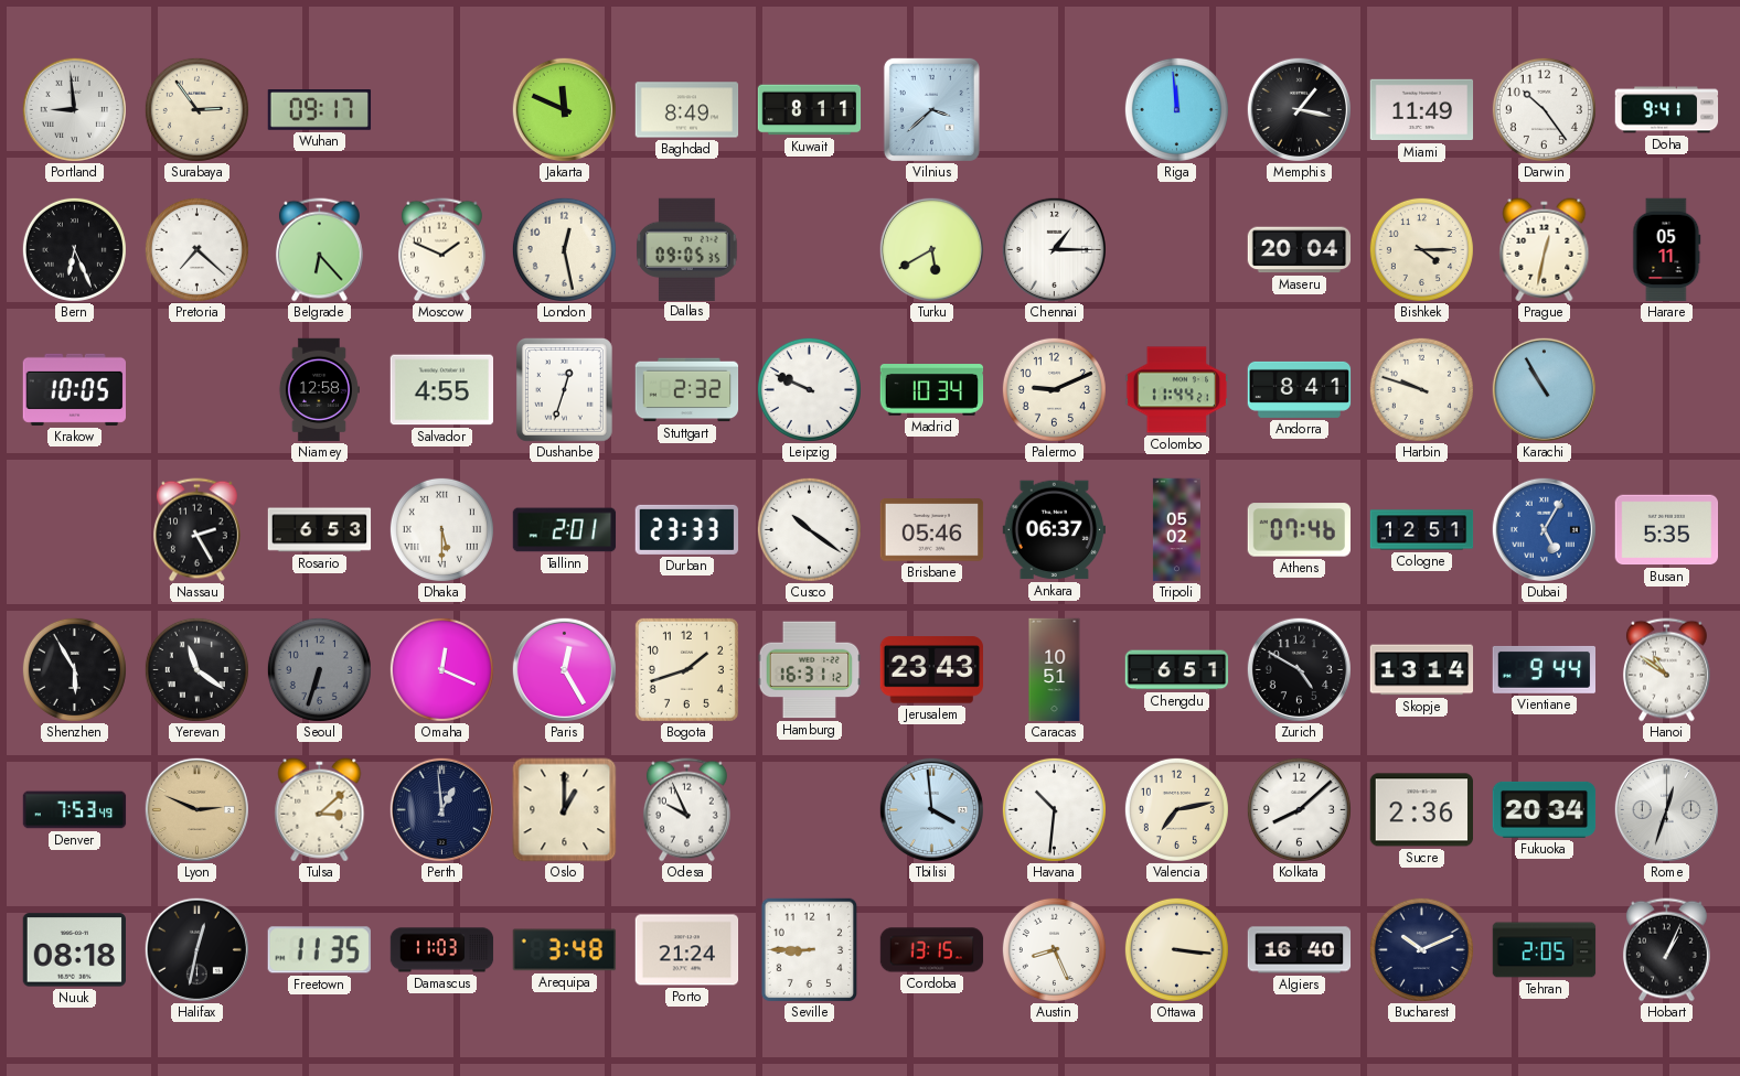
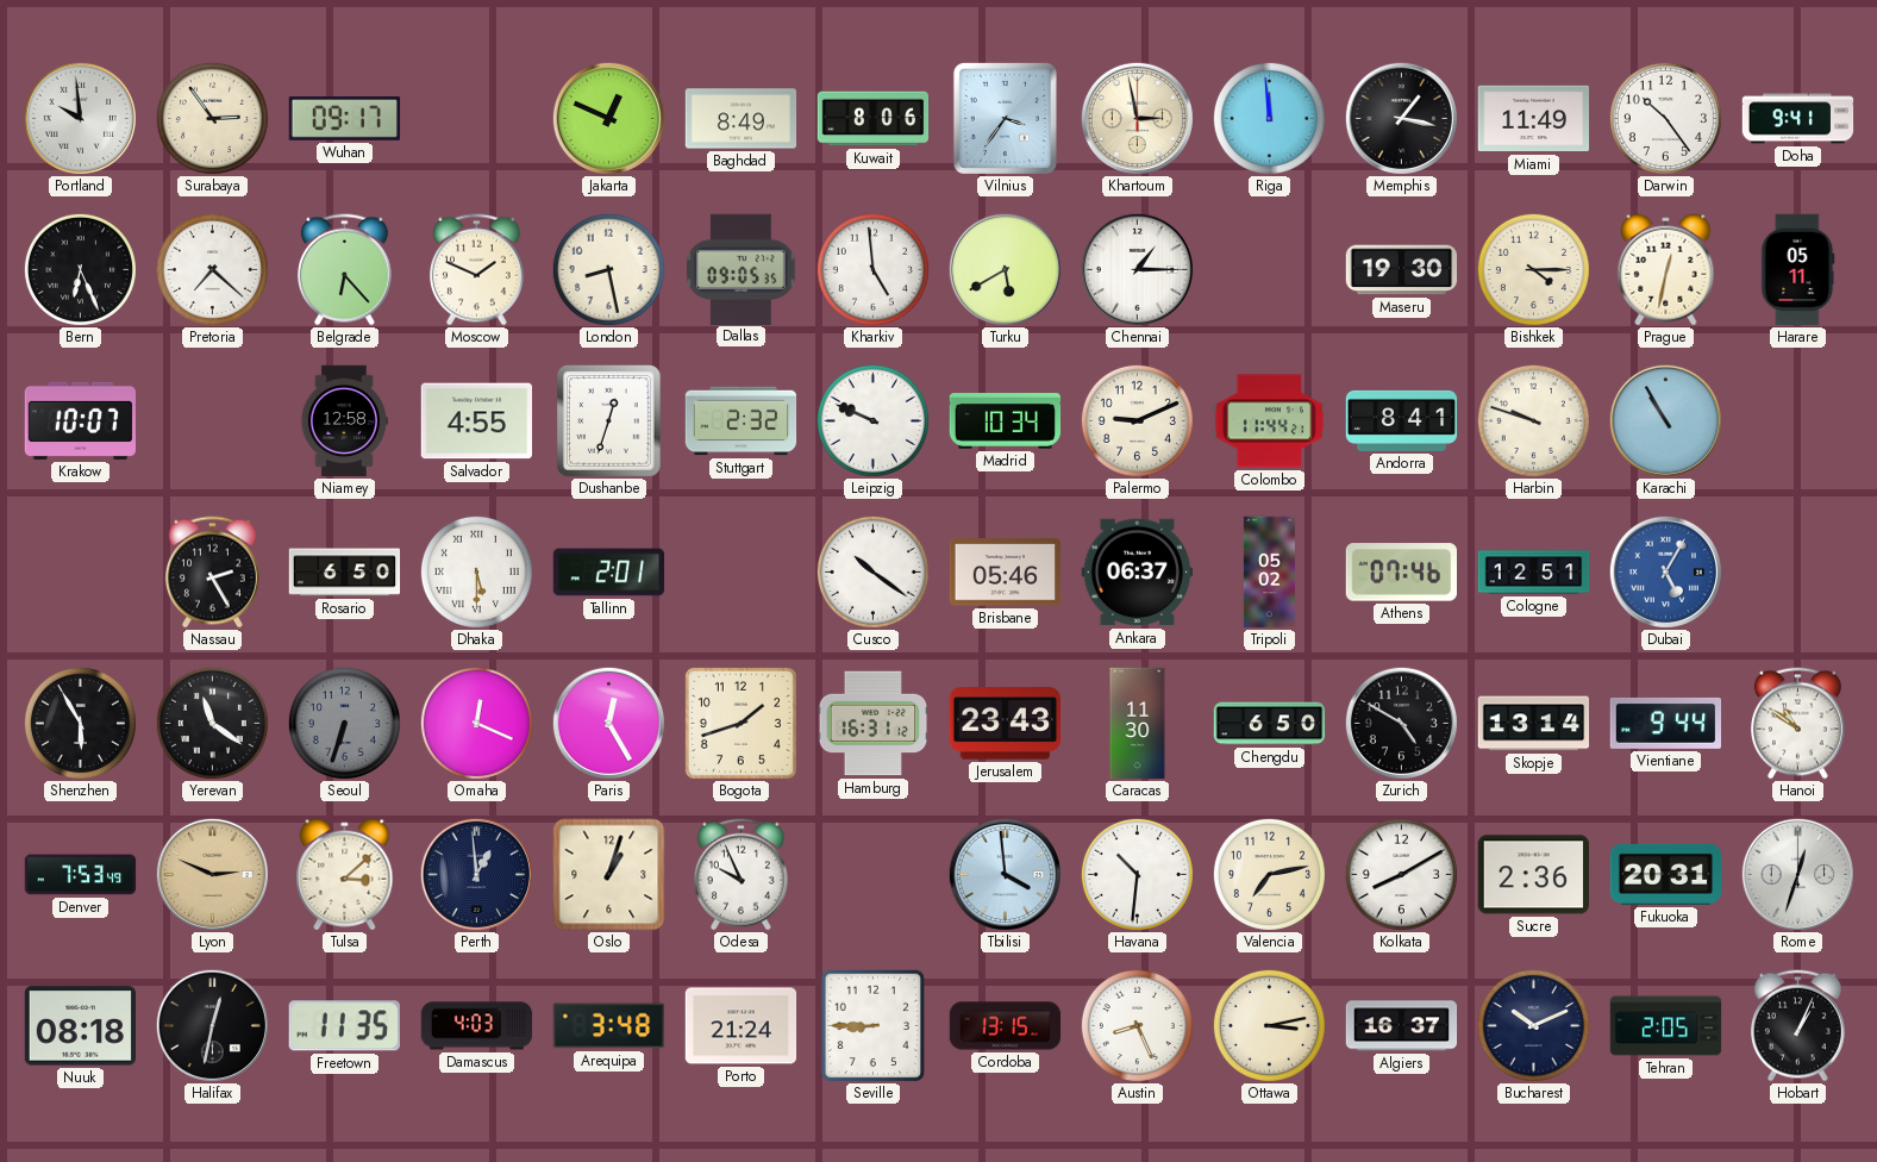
Portland: 8:59 -> 9:59 (80, 118)
Jakarta: 11:49 -> 12:49 (608, 118)
Kuwait: 8:11 -> 8:06 (874, 119)
Vilnius: 3:38 -> 3:36 (1005, 118)
Khartoum: none -> 2:58 (1137, 118)
London: 12:28 -> 8:28 (608, 269)
Kharkiv: none -> 4:59 (872, 269)
Maseru: 20:04 -> 19:30 (1402, 270)
Krakow: 10:05 -> 10:07 (81, 420)
Rosario: 6:53 -> 6:50 (345, 573)
Durban: 23:33 -> none (687, 529)
Busan: 5:35 -> none (1667, 530)
Caracas: 10:51 -> 11:30 (1138, 724)
Chengdu: 6:51 -> 6:50 (1270, 724)
Oslo: 1:00 -> 1:03 (609, 875)
Kolkata: 8:08 -> 8:10 (1401, 874)
Fukuoka: 20:34 -> 20:31 (1666, 874)
Damascus: 11:03 -> 4:03 (477, 1026)
Ottawa: 3:16 -> 3:13 (1269, 1025)
Algiers: 16:40 -> 16:37 (1402, 1026)
